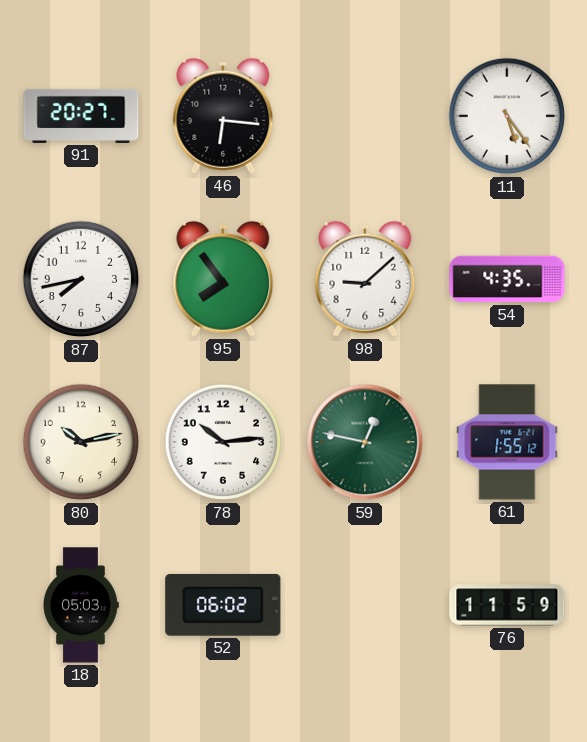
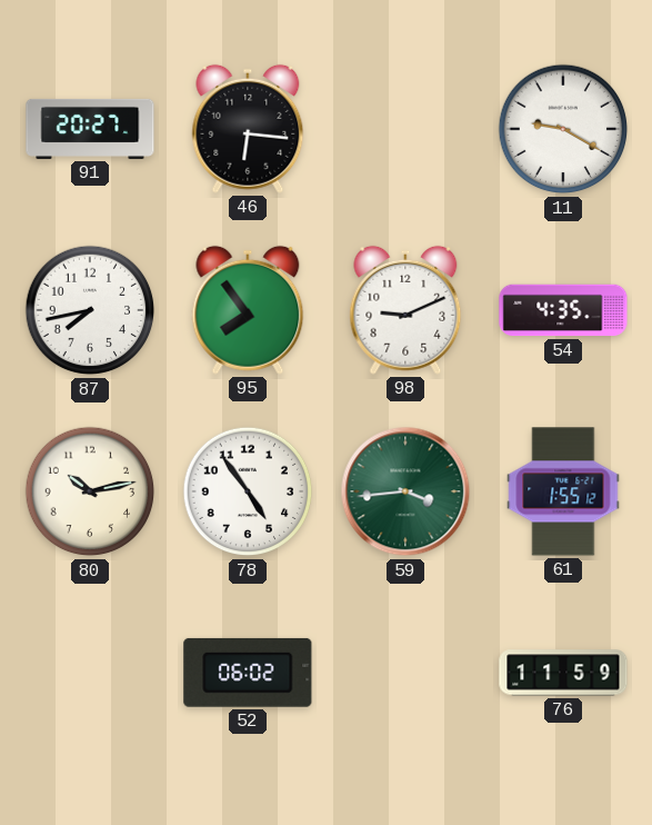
11: 5:24 -> 9:20 (563, 129)
98: 9:08 -> 9:11 (405, 310)
78: 10:14 -> 4:54 (248, 491)
59: 12:47 -> 3:44 (405, 491)
18: 05:03 -> none (81, 605)
